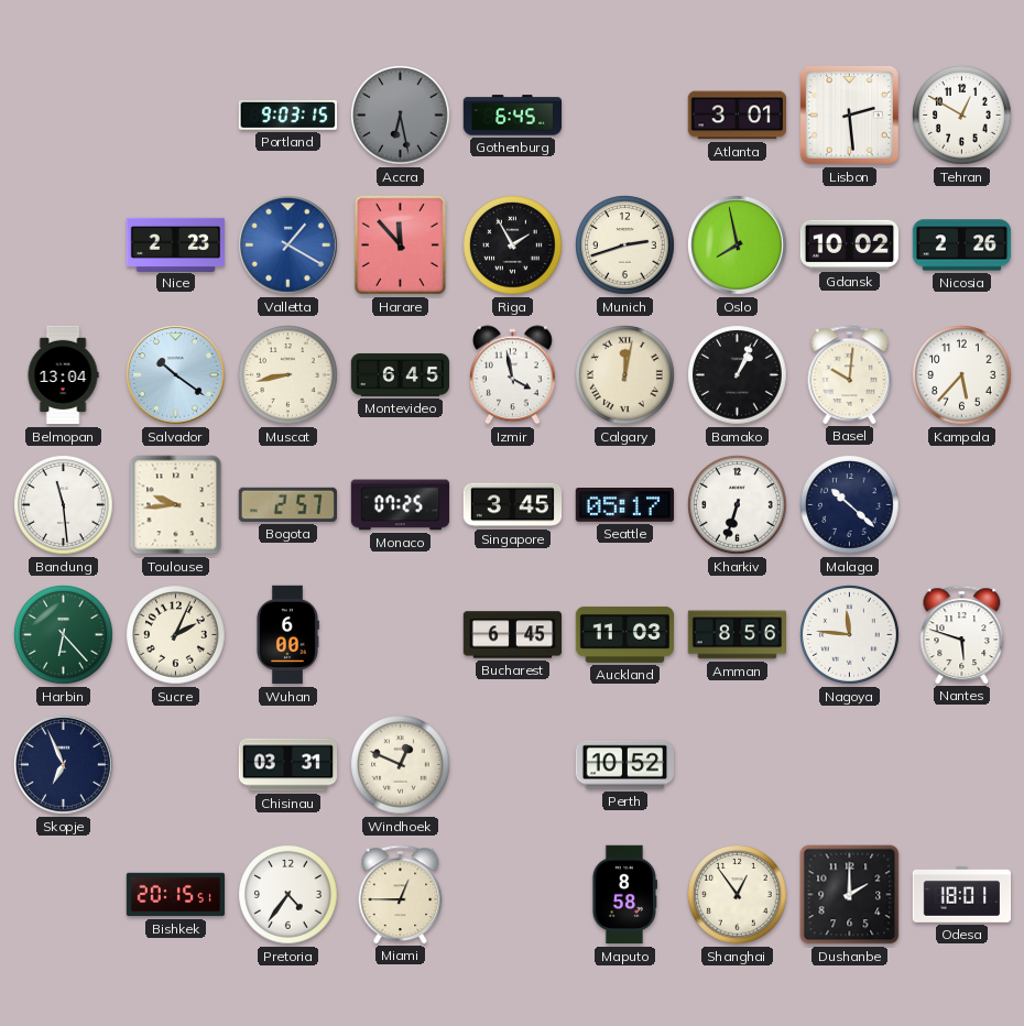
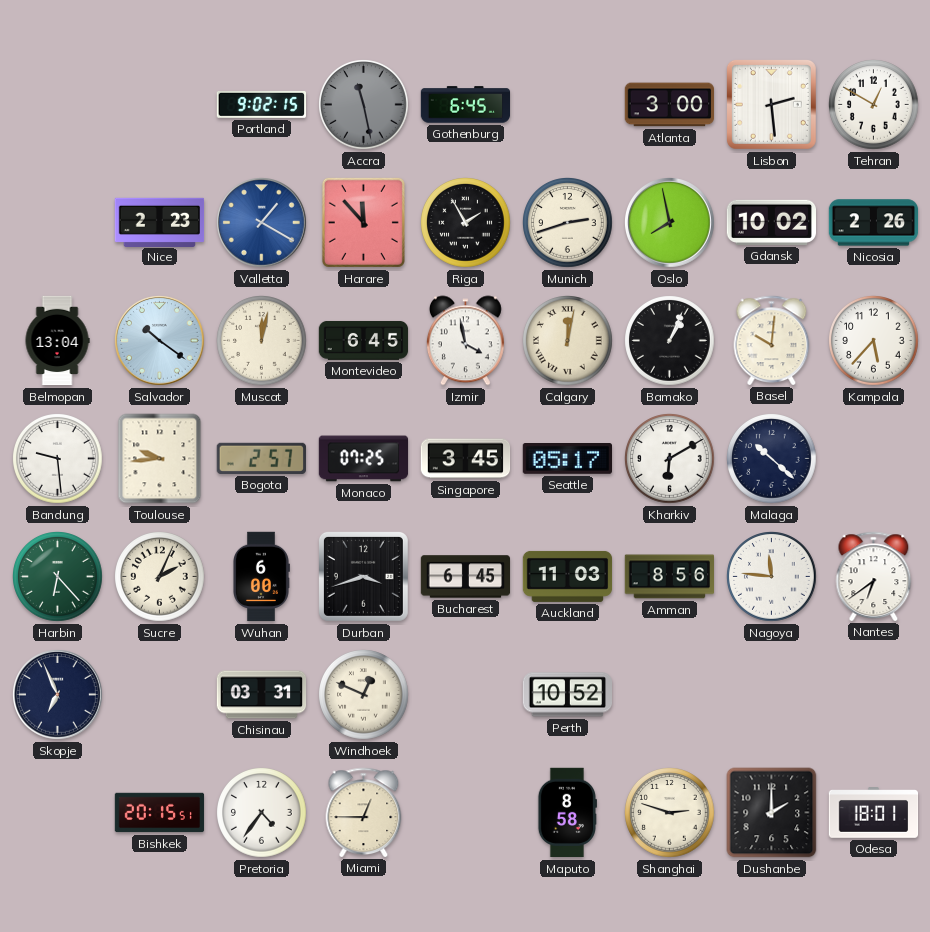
Portland: 9:03 -> 9:02 (261, 104)
Accra: 6:28 -> 11:28 (364, 105)
Atlanta: 3:01 -> 3:00 (669, 105)
Muscat: 8:43 -> 12:02 (262, 341)
Bandung: 11:29 -> 9:29 (58, 459)
Kharkiv: 6:33 -> 6:10 (670, 459)
Durban: none -> 3:42 (363, 576)
Nantes: 5:48 -> 6:39 (874, 576)
Shanghai: 12:54 -> 2:48 (670, 813)
